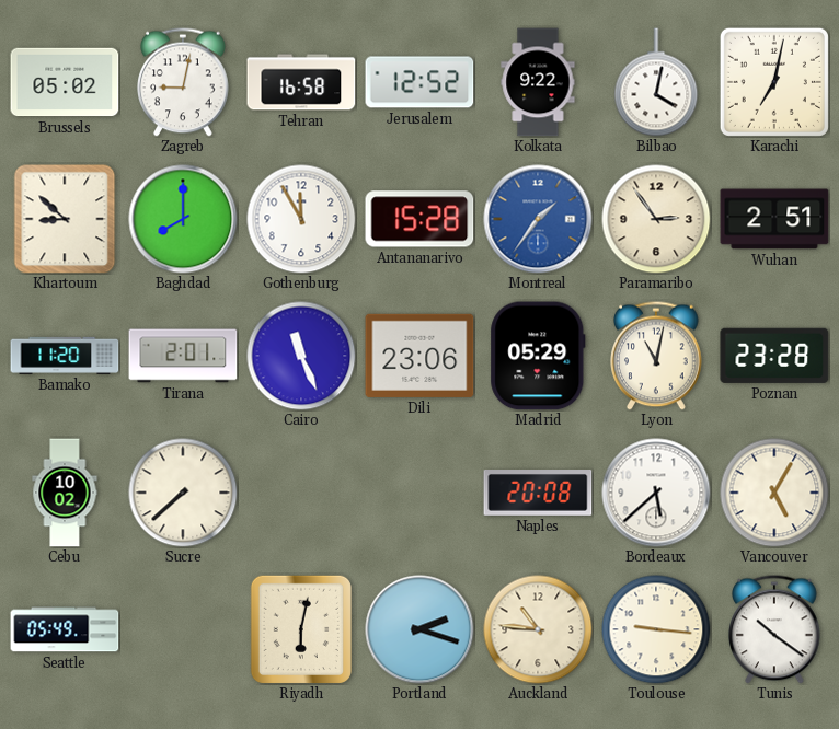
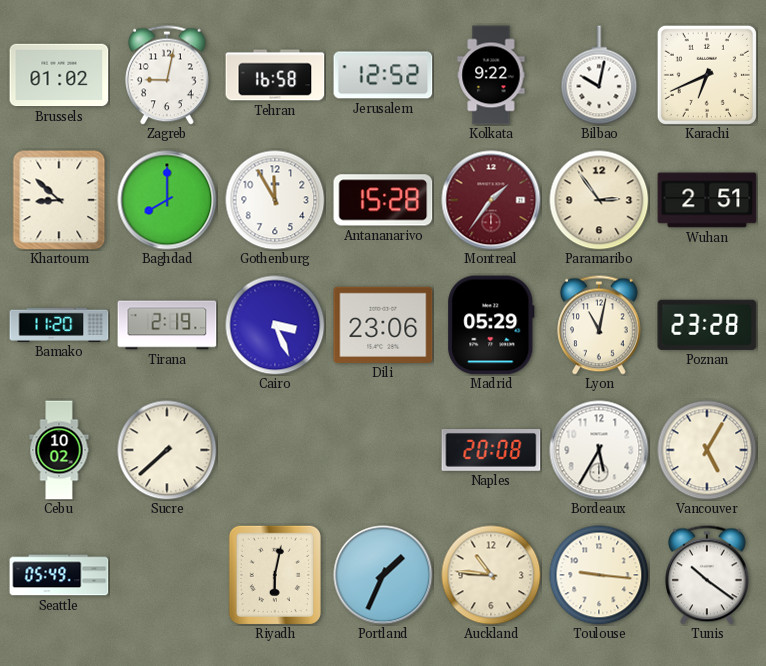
Brussels: 05:02 -> 01:02 (59, 75)
Bilbao: 4:02 -> 10:02 (599, 75)
Karachi: 7:02 -> 6:41 (707, 75)
Montreal dial: blue -> burgundy (491, 200)
Tirana: 2:01 -> 2:19 (167, 325)
Cairo: 11:26 -> 3:26 (275, 325)
Bordeaux: 5:38 -> 5:35 (599, 450)
Portland: 2:18 -> 1:34 (383, 575)
